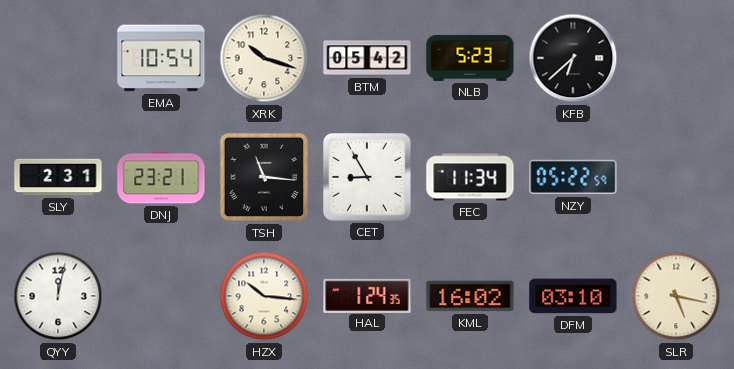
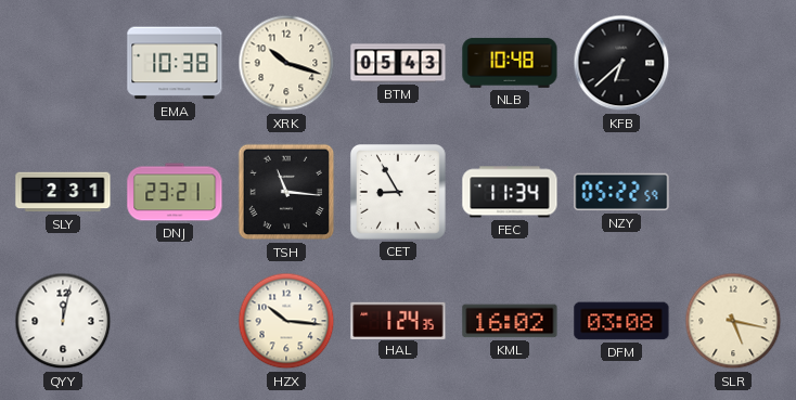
EMA: 10:54 -> 10:38 (175, 63)
BTM: 05:42 -> 05:43 (398, 63)
NLB: 5:23 -> 10:48 (510, 63)
DFM: 03:10 -> 03:08 (621, 321)
